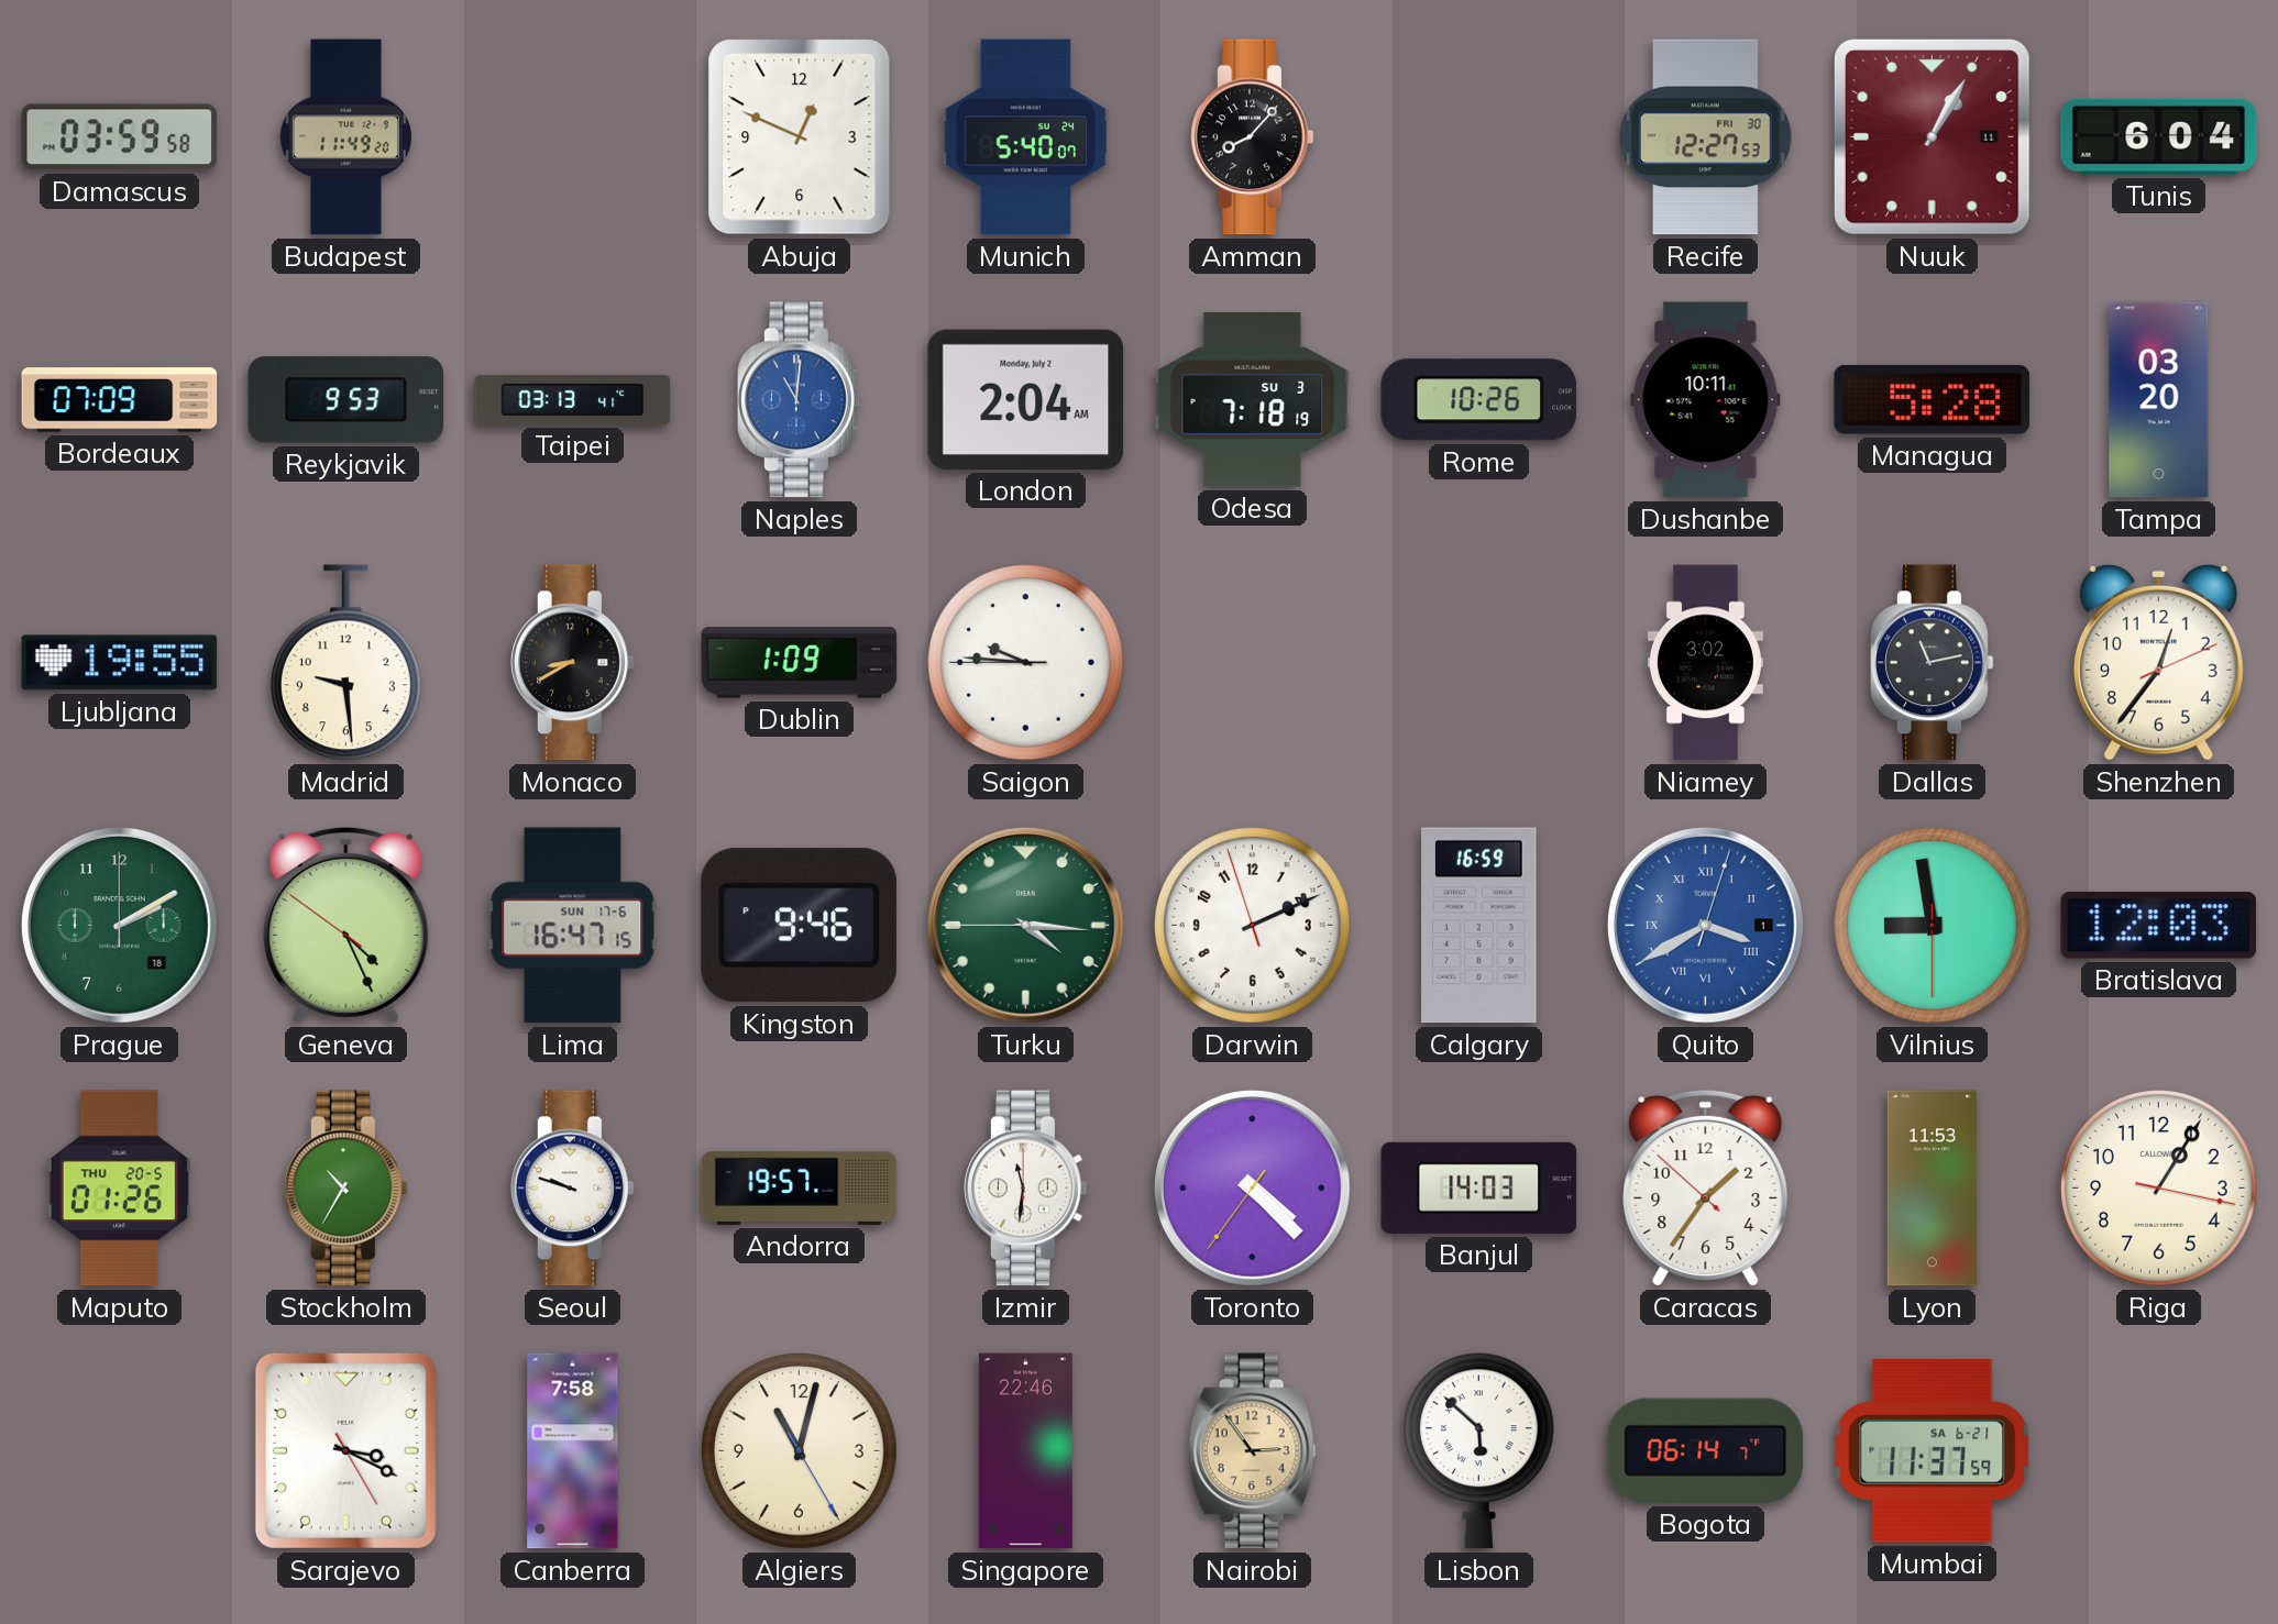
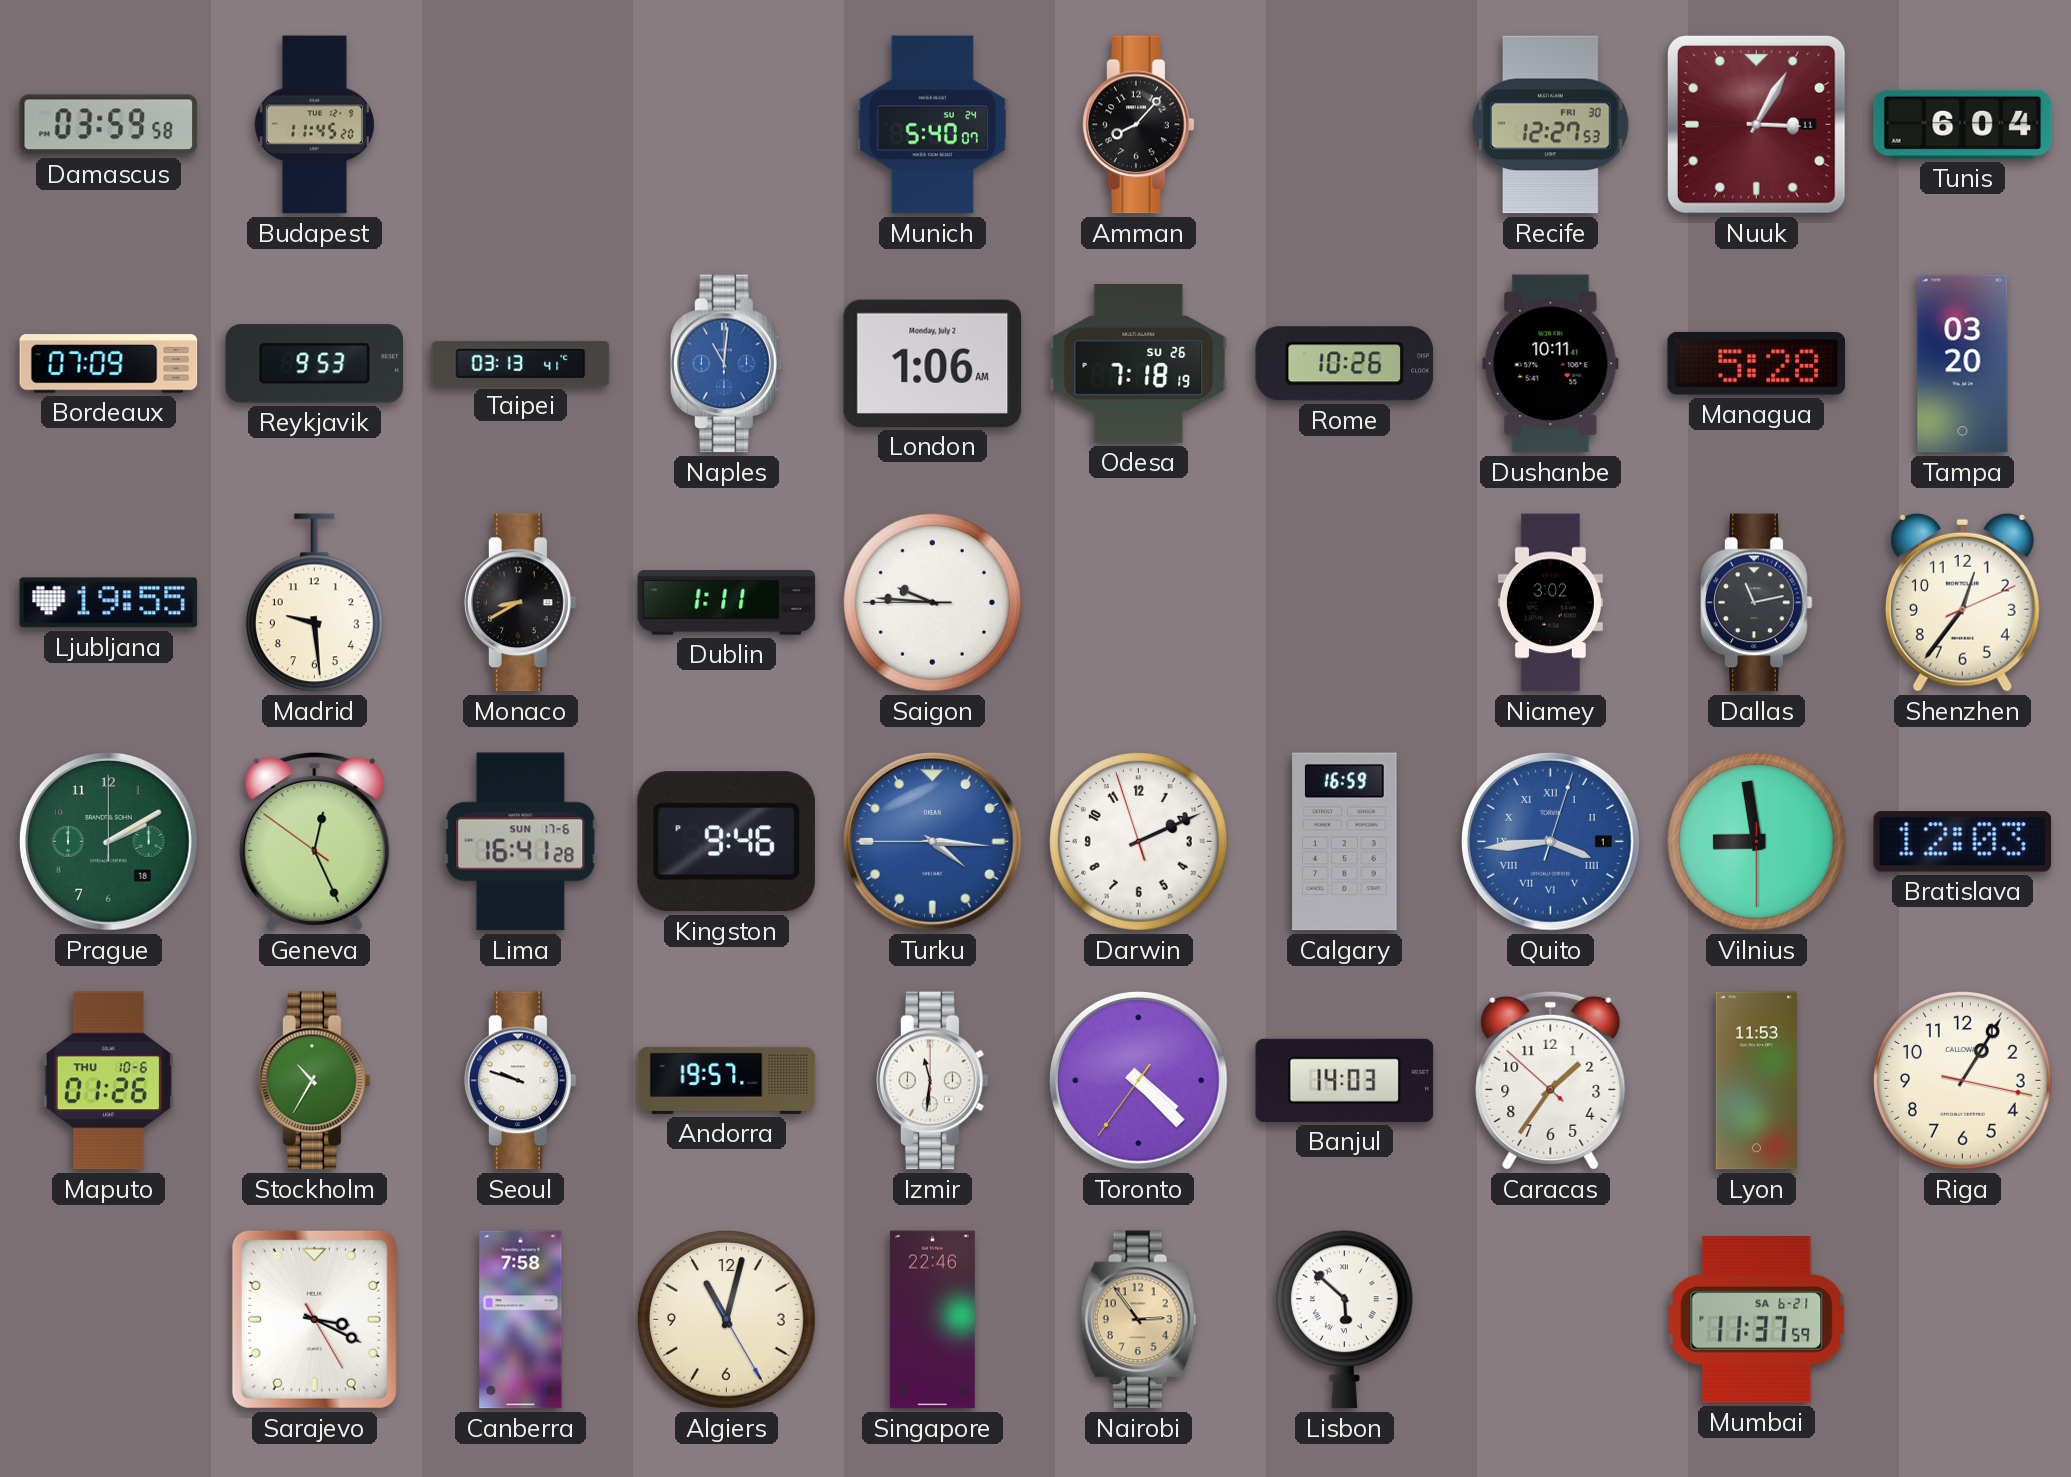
Budapest: 11:49 -> 11:45 (314, 125)
Abuja: 12:49 -> none (800, 137)
Nuuk: 1:05 -> 3:05 (1756, 124)
London: 2:04 -> 1:06 (933, 363)
Odesa date: SU 3 -> SU 26 (1139, 364)
Dublin: 1:09 -> 1:11 (727, 603)
Geneva: 4:25 -> 12:25 (315, 841)
Lima: 16:47 -> 16:41 (521, 842)
Turku dial: green -> blue (933, 842)
Quito: 3:40 -> 3:44 (1551, 842)
Maputo date: THU 20-5 -> THU 10-6 (108, 1081)
Bogota: 06:14 -> none (1706, 1450)
